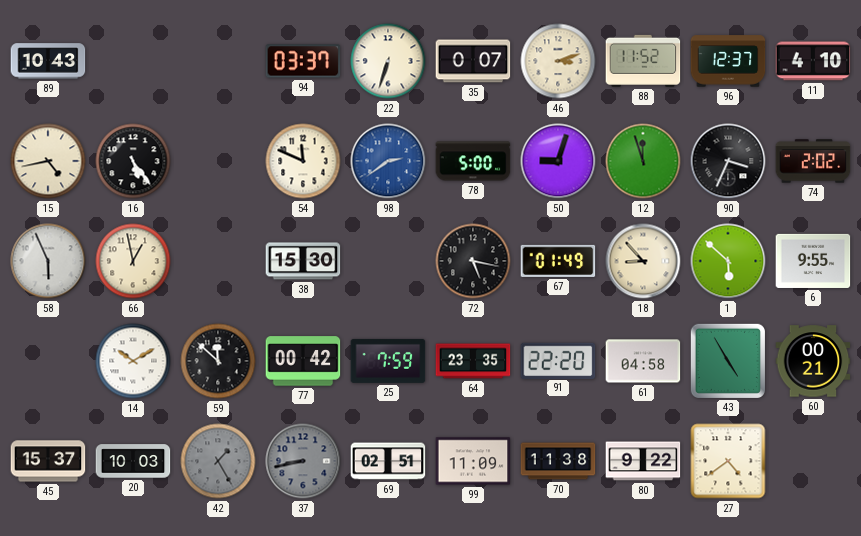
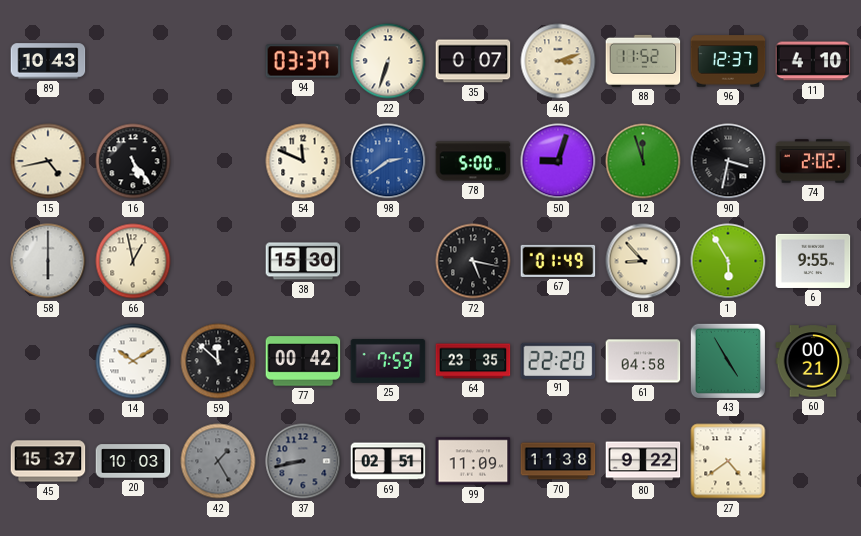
90: 3:34 -> 3:32 (728, 161)
58: 5:56 -> 6:00 (48, 261)
1: 5:52 -> 5:55 (728, 261)
